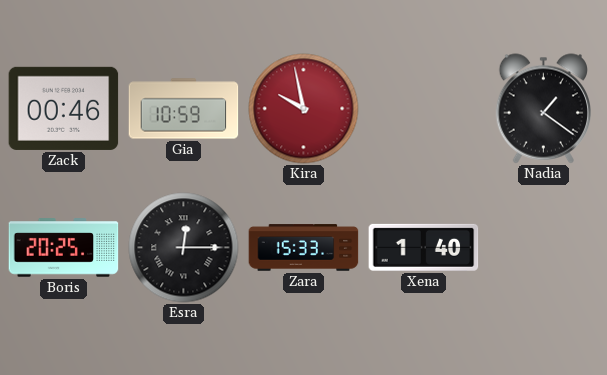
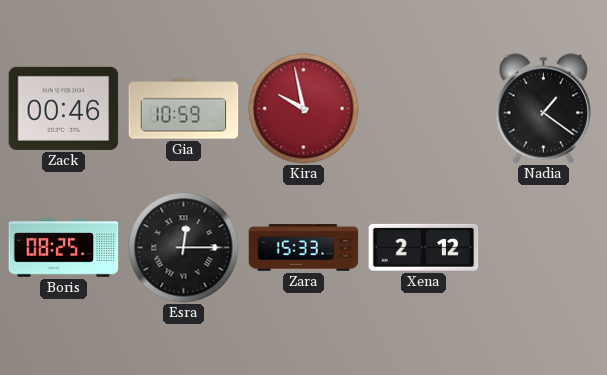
Boris: 20:25 -> 08:25 (64, 248)
Xena: 1:40 -> 2:12 (424, 247)
